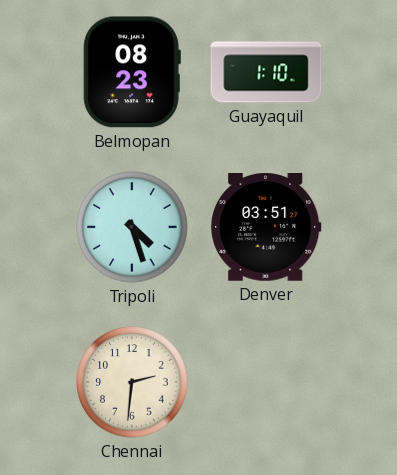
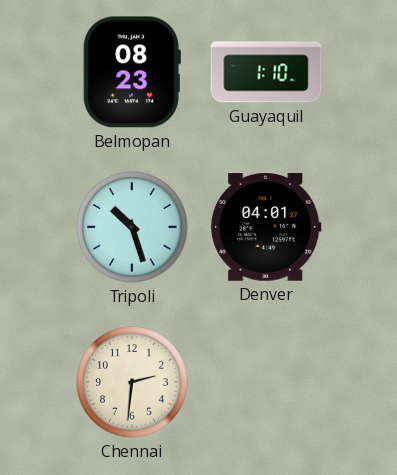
Tripoli: 4:27 -> 10:27 (132, 227)
Denver: 03:51 -> 04:01 (266, 228)
